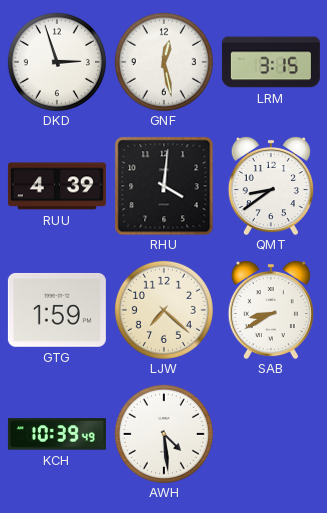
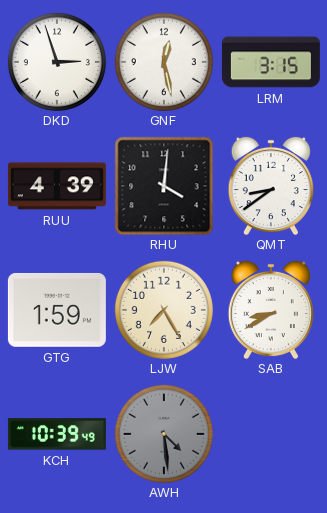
LJW: 7:22 -> 7:25 (164, 310)
AWH dial: white -> grey (164, 434)
